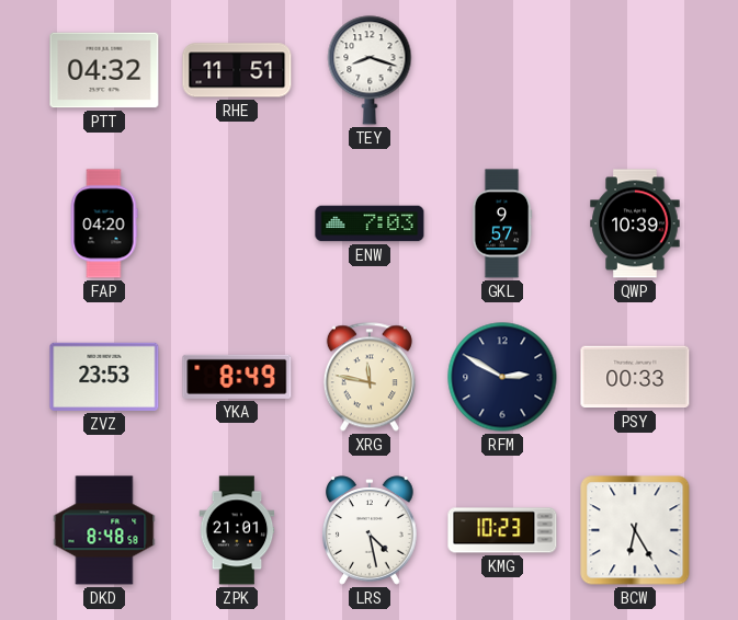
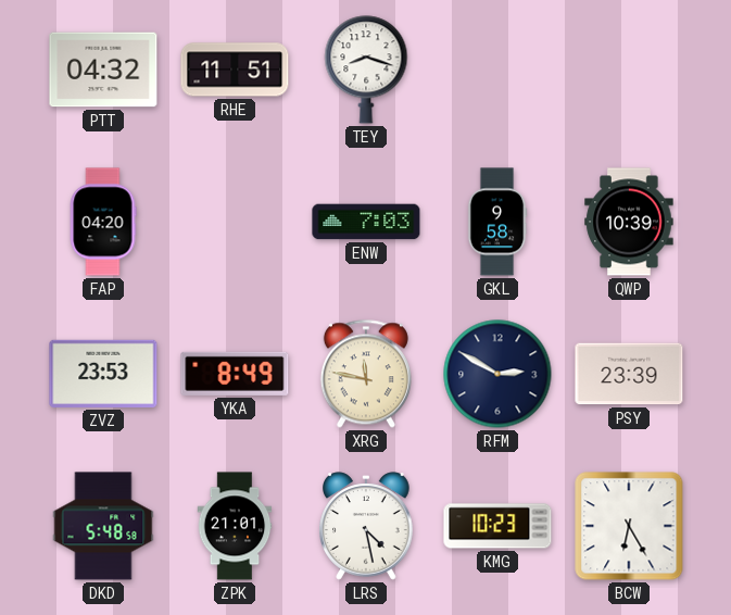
GKL: 9:57 -> 9:58 (497, 222)
PSY: 00:33 -> 23:39 (629, 374)
DKD: 8:48 -> 5:48 (103, 526)
